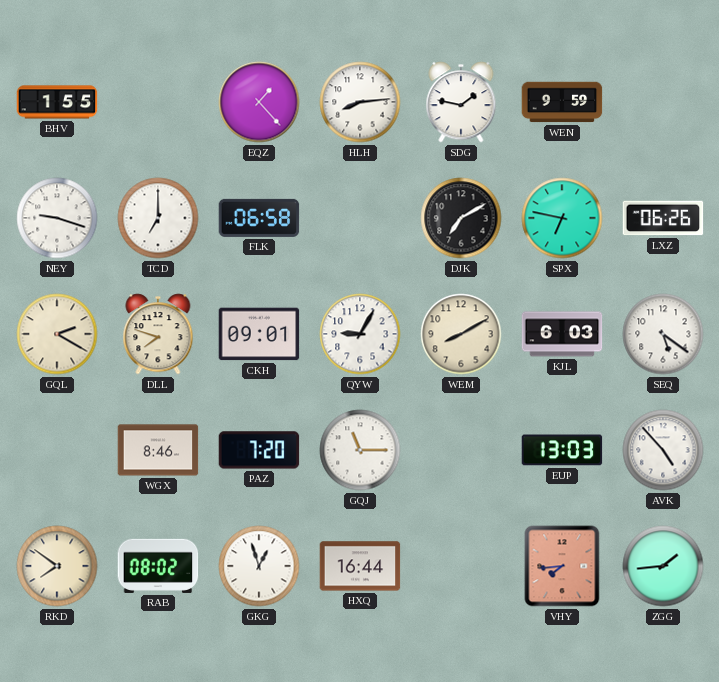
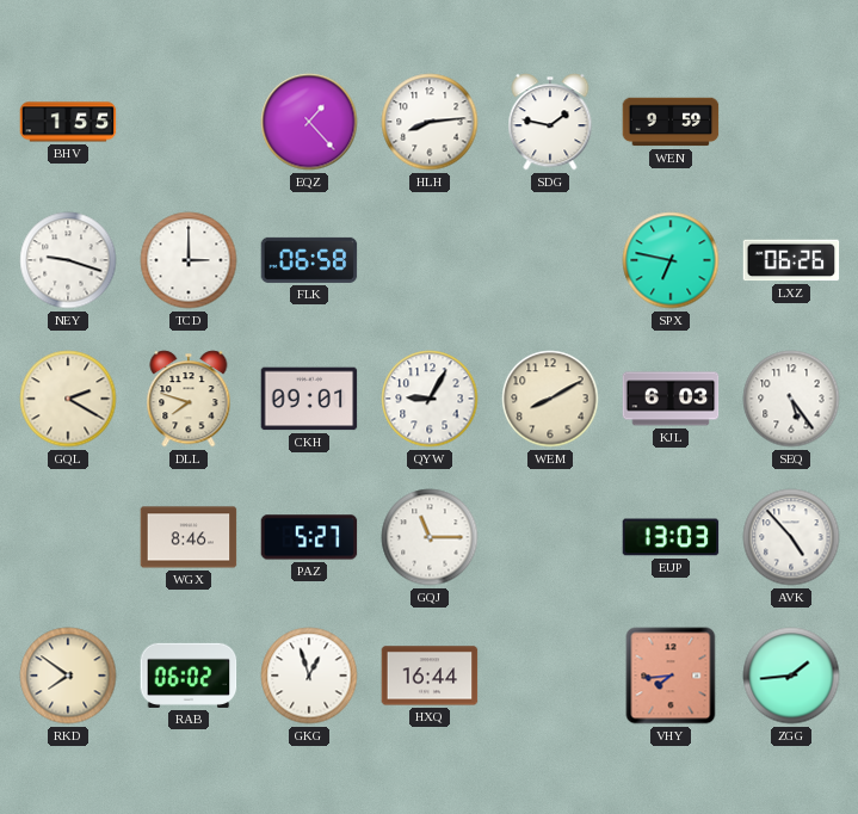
TCD: 7:00 -> 3:00 (189, 260)
DJK: 7:10 -> none (461, 218)
SEQ: 5:21 -> 5:24 (791, 399)
PAZ: 7:20 -> 5:27 (309, 537)
RAB: 08:02 -> 06:02 (189, 676)
